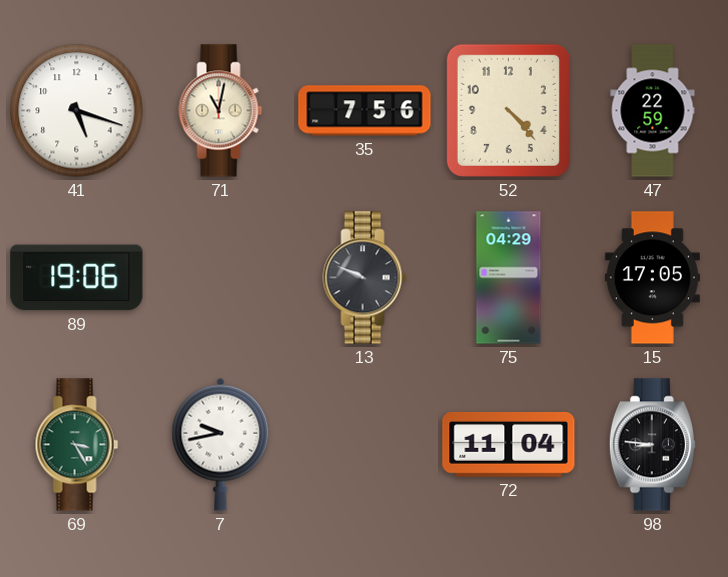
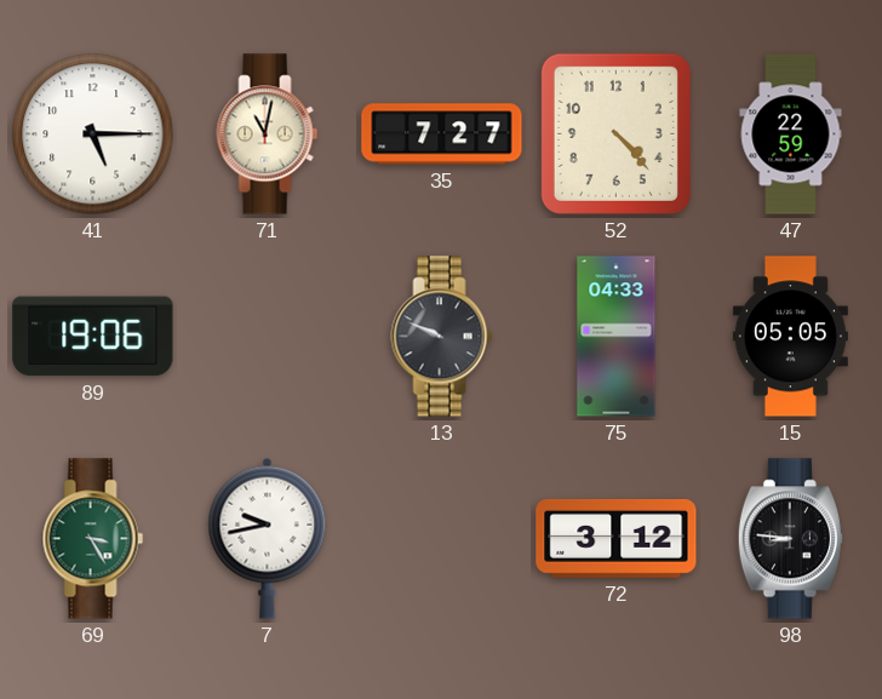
41: 5:18 -> 5:15 (93, 134)
35: 7:56 -> 7:27 (442, 134)
75: 04:29 -> 04:33 (617, 337)
15: 17:05 -> 05:05 (790, 337)
72: 11:04 -> 3:12 (617, 538)
